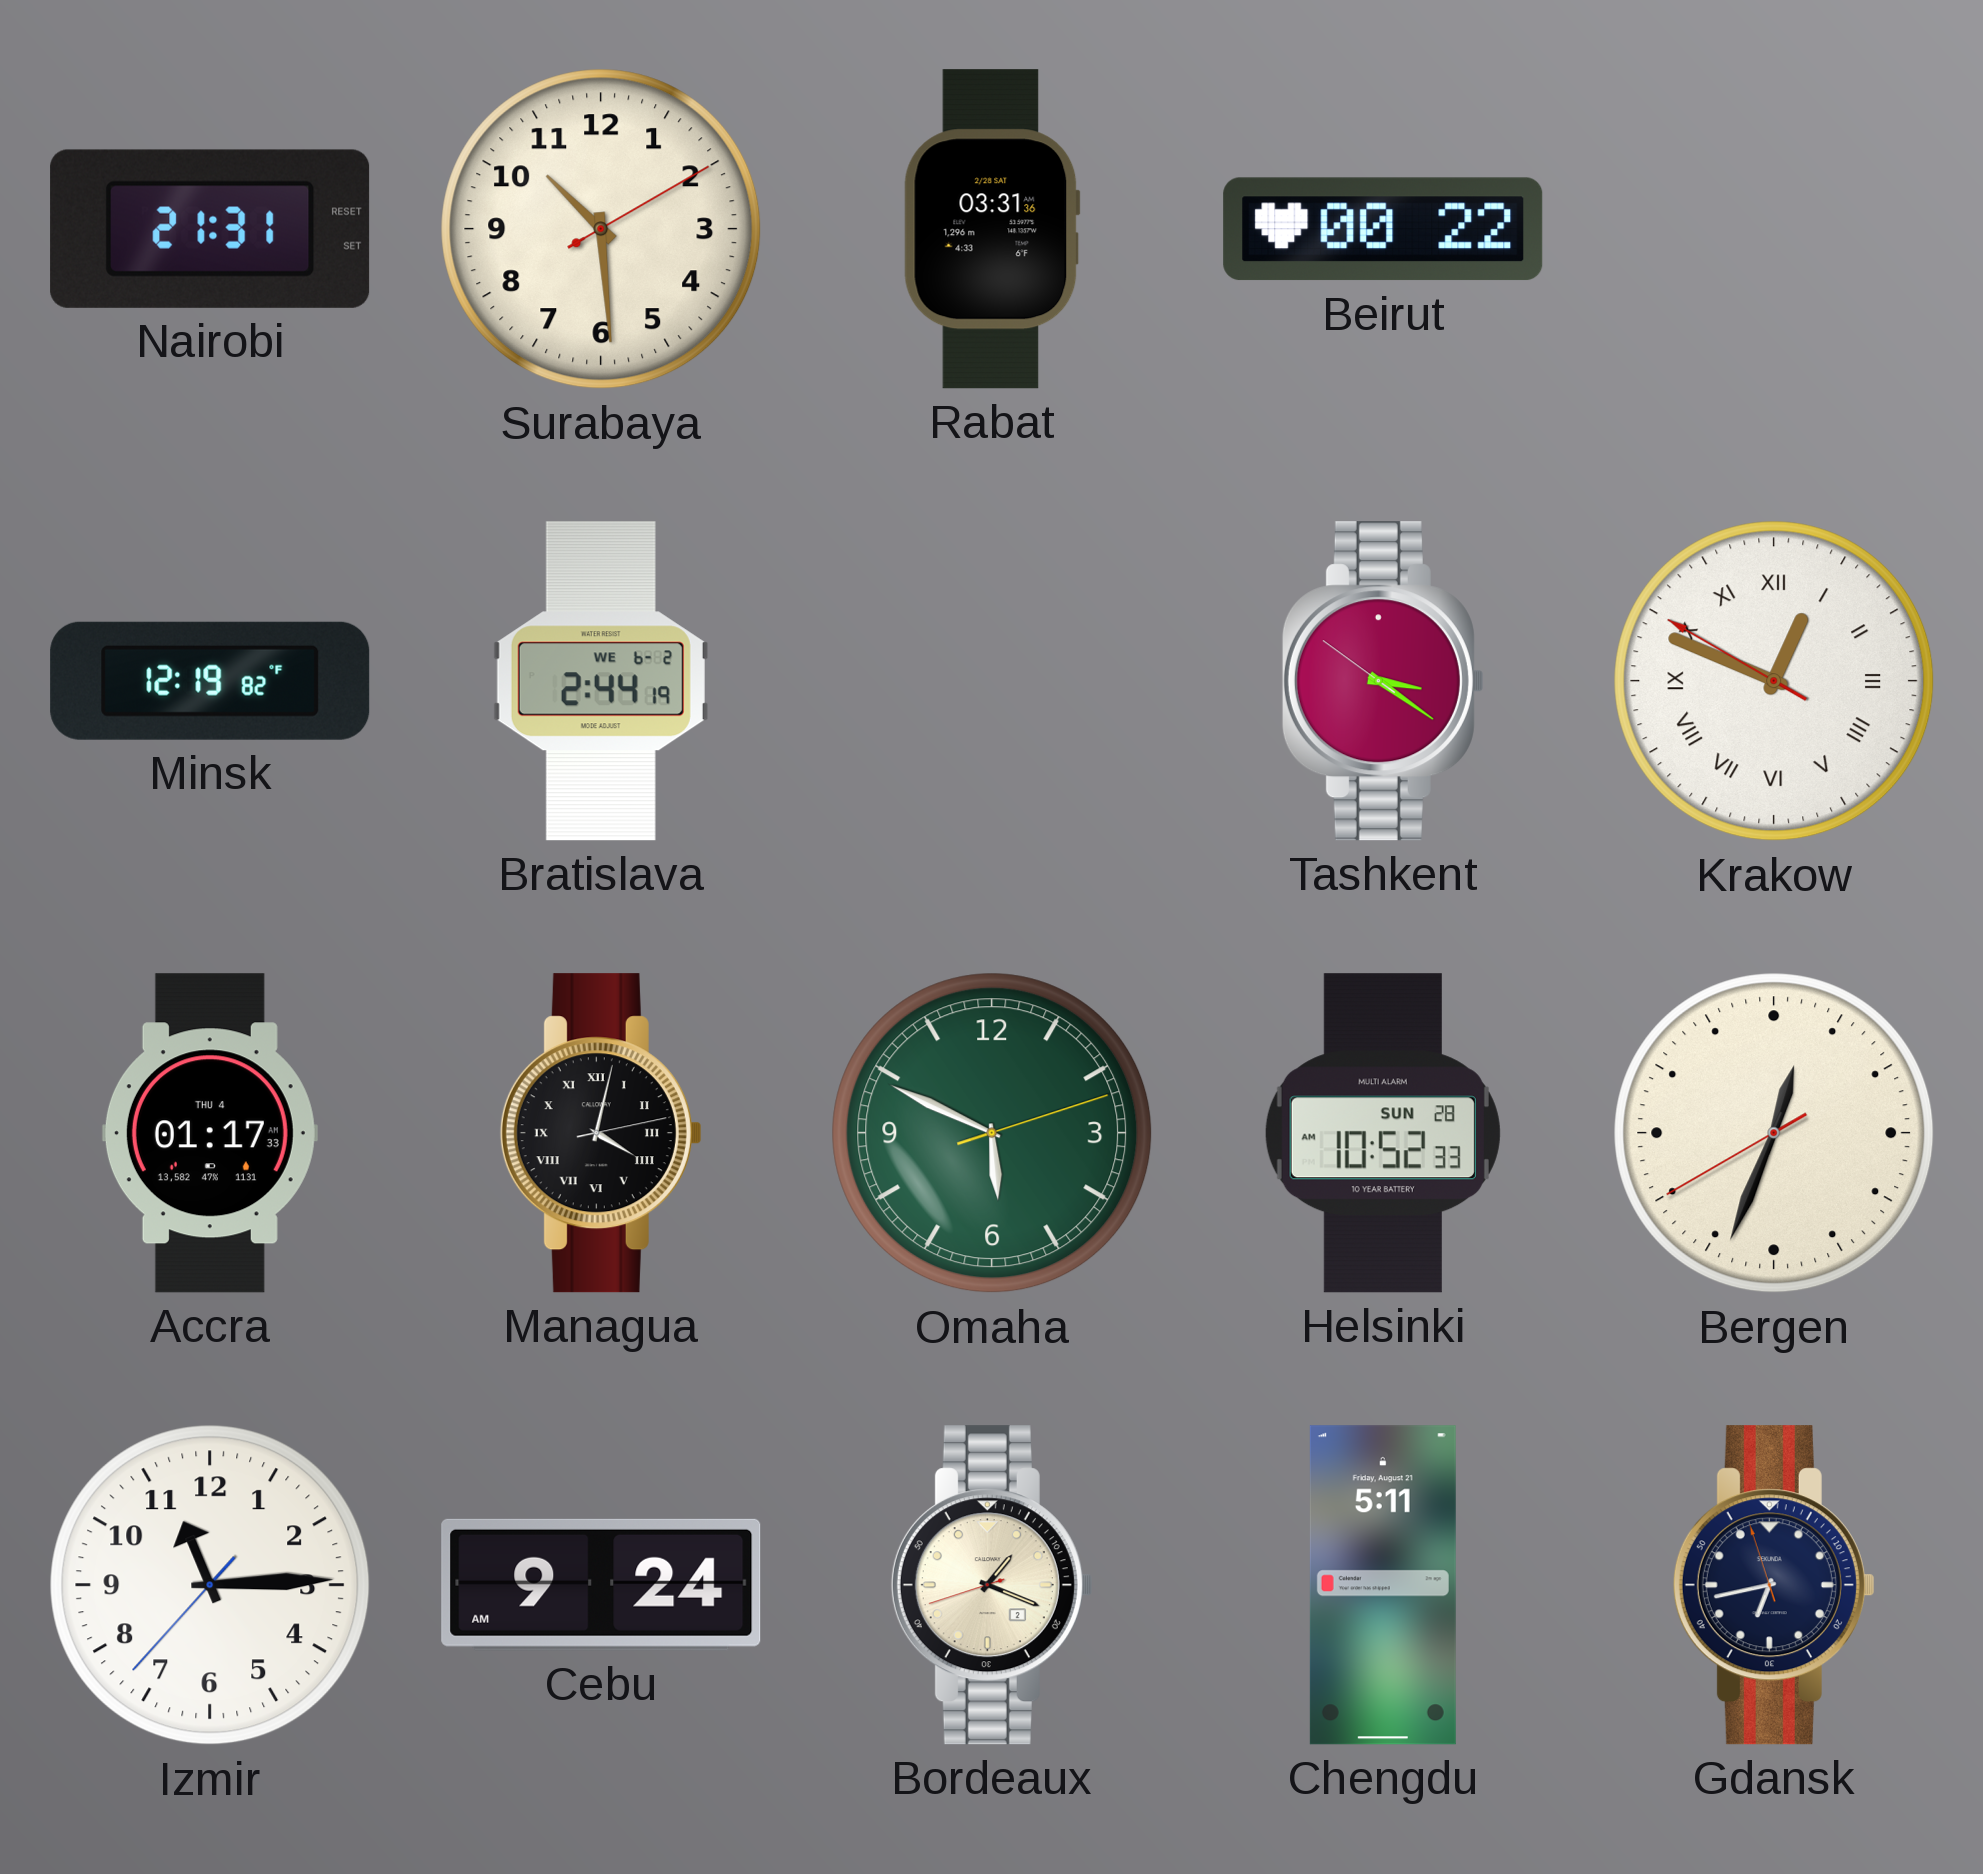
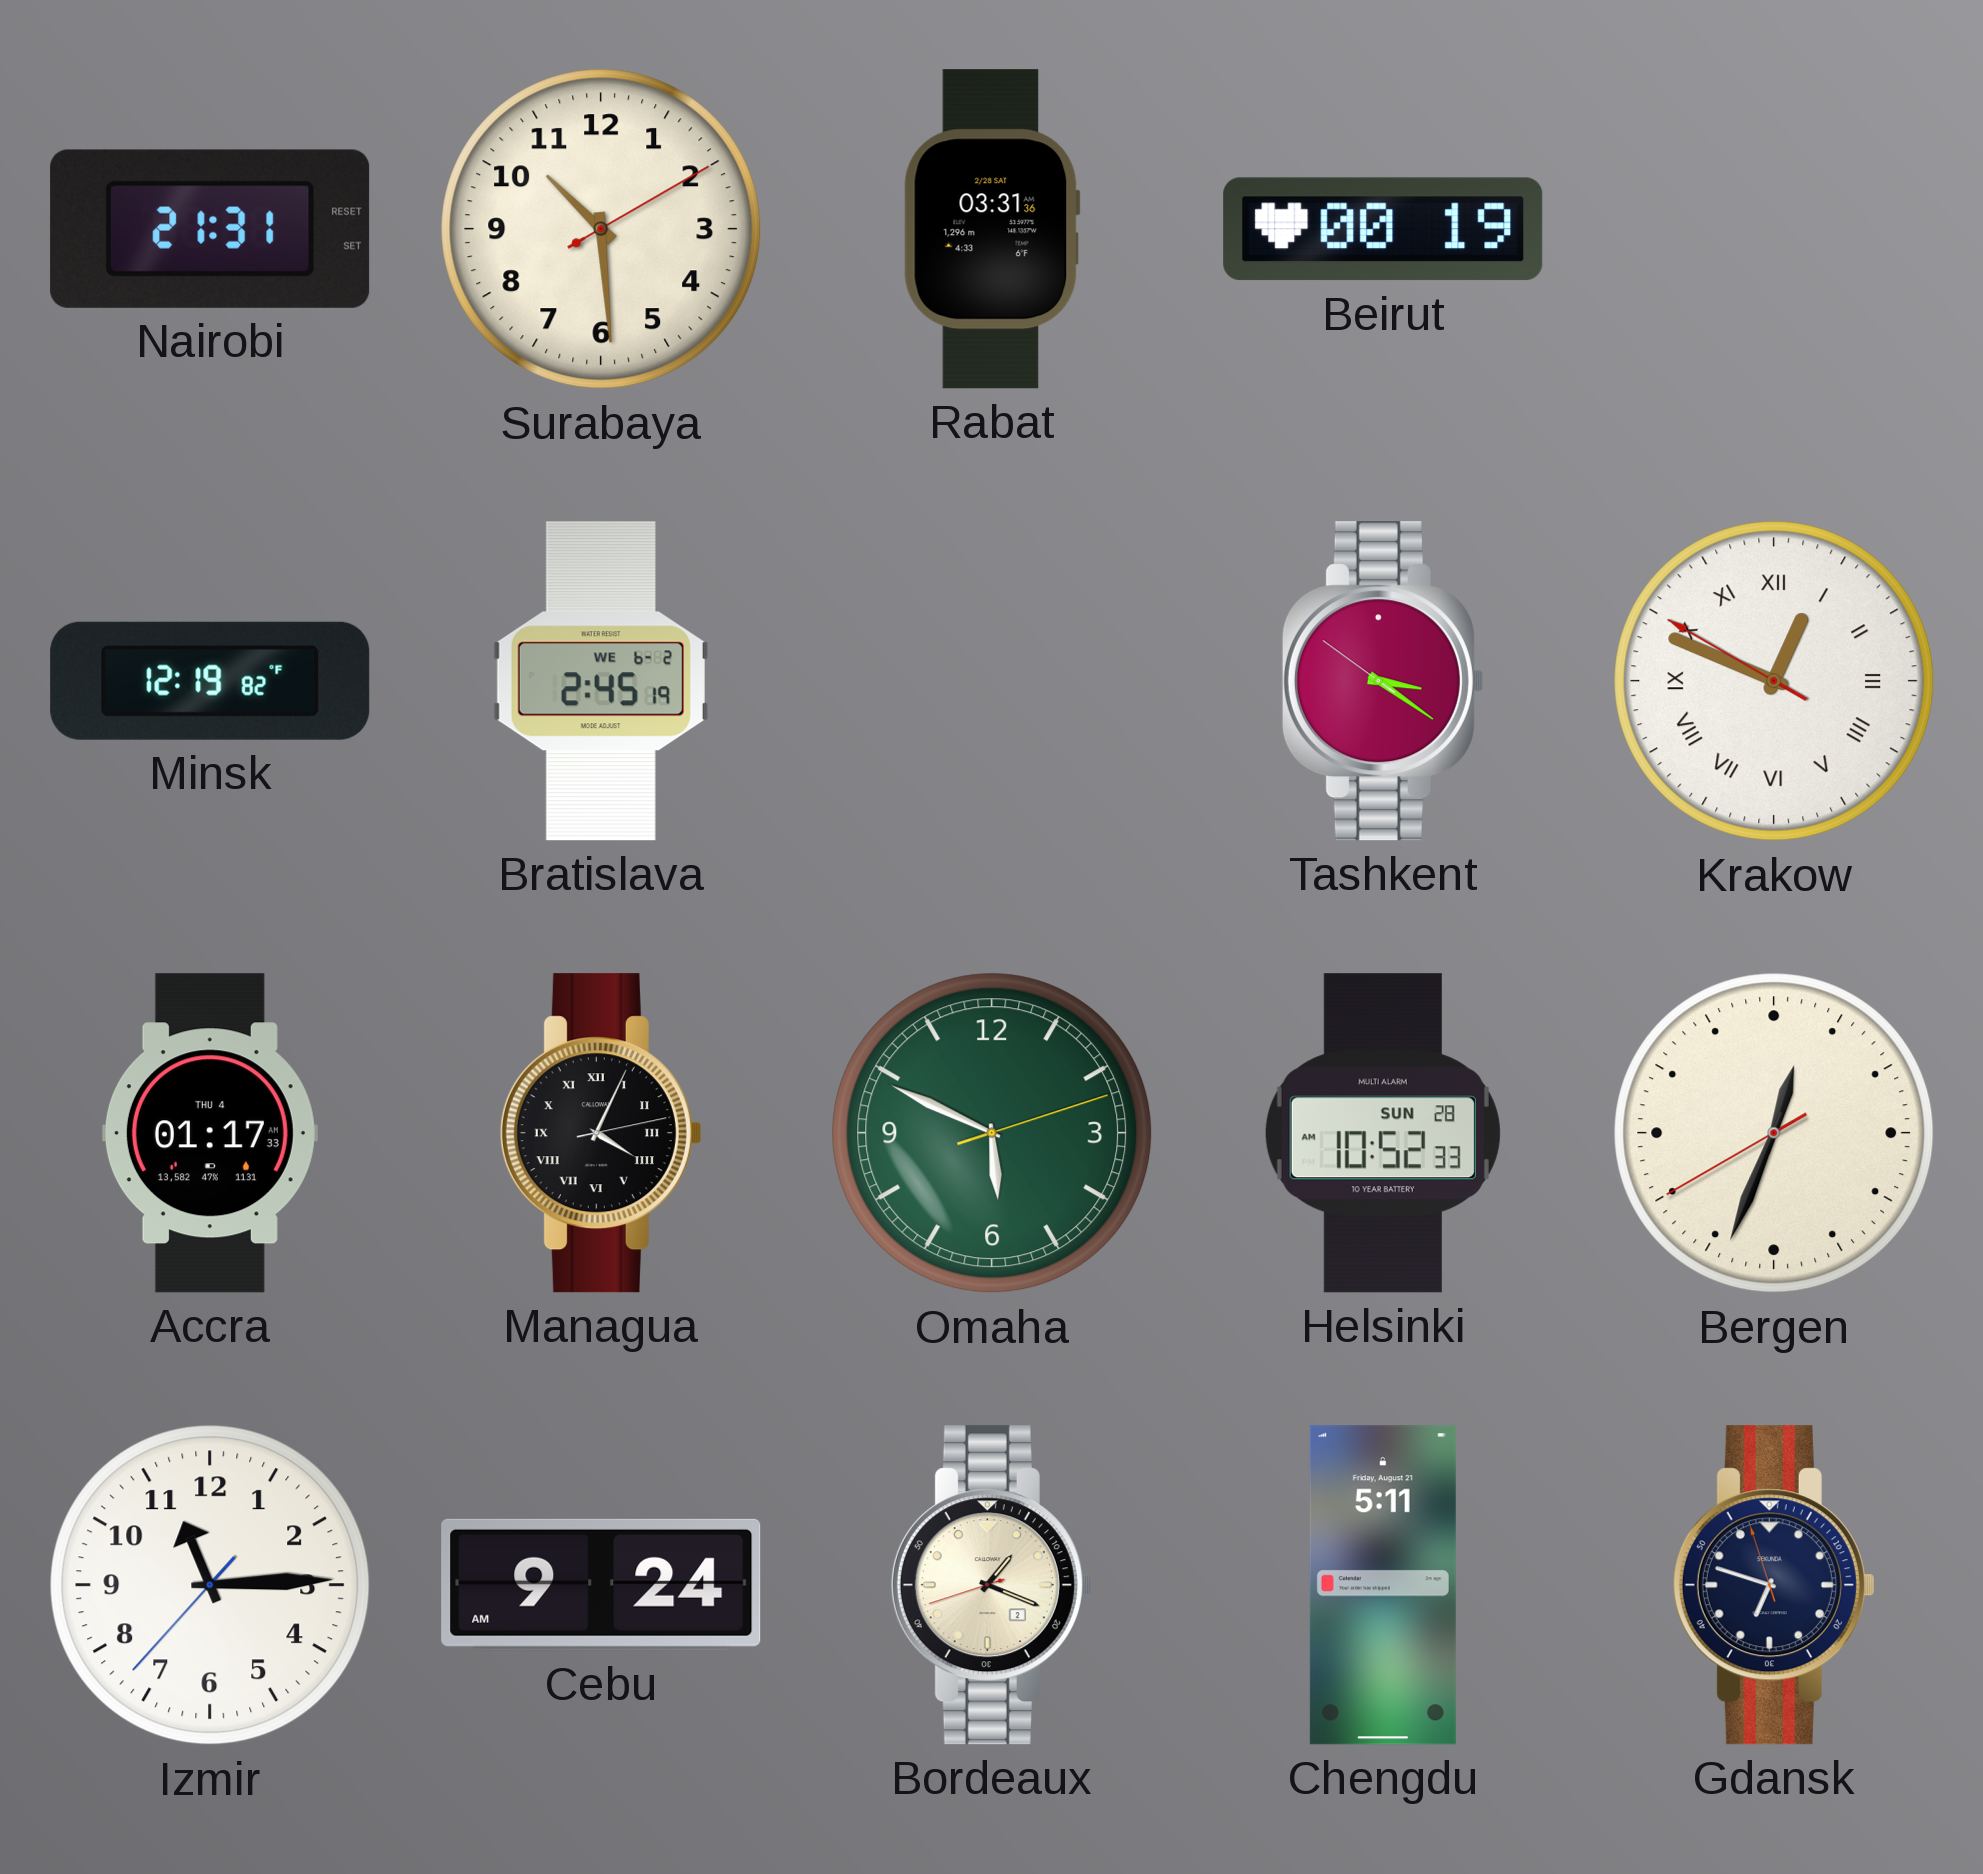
Beirut: 00:22 -> 00:19 (1383, 229)
Bratislava: 2:44 -> 2:45 (601, 681)
Managua: 4:02 -> 4:04 (601, 1133)
Gdansk: 6:42 -> 6:47 (1774, 1585)
